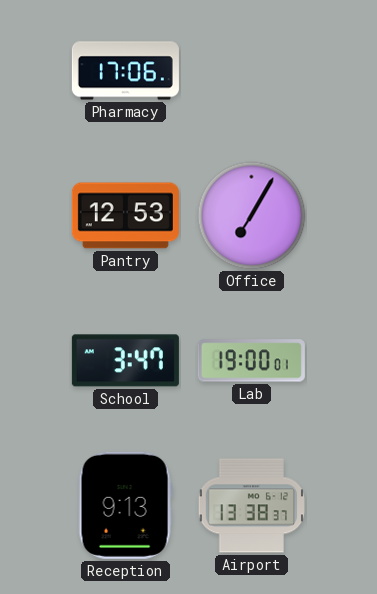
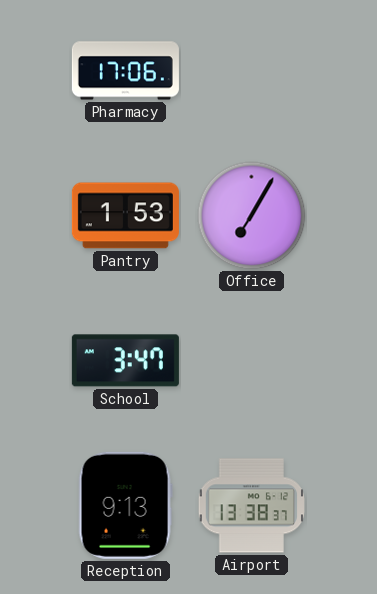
Pantry: 12:53 -> 1:53 (125, 216)
Lab: 19:00 -> none (251, 361)
